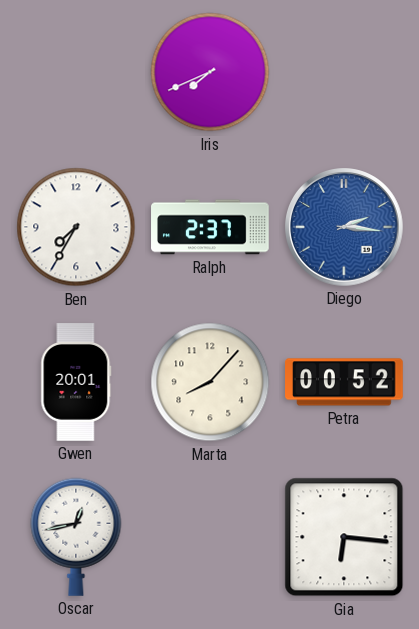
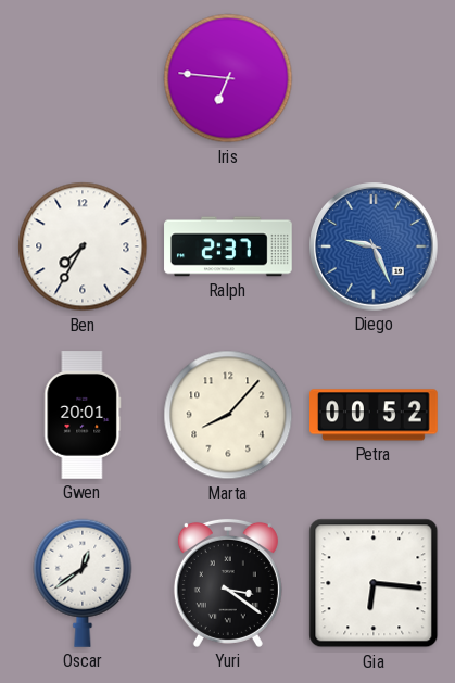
Iris: 7:41 -> 6:46 (228, 78)
Diego: 2:16 -> 9:26 (375, 248)
Oscar: 12:43 -> 12:39 (83, 583)
Yuri: none -> 3:21 (228, 583)
